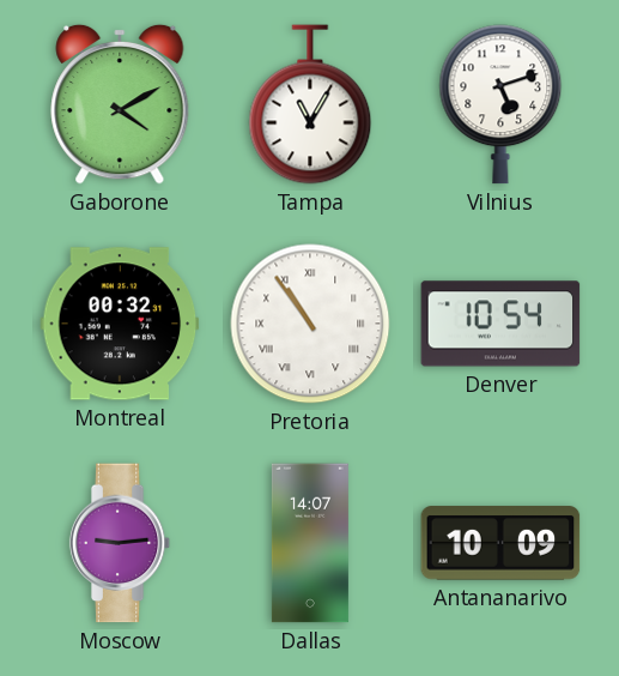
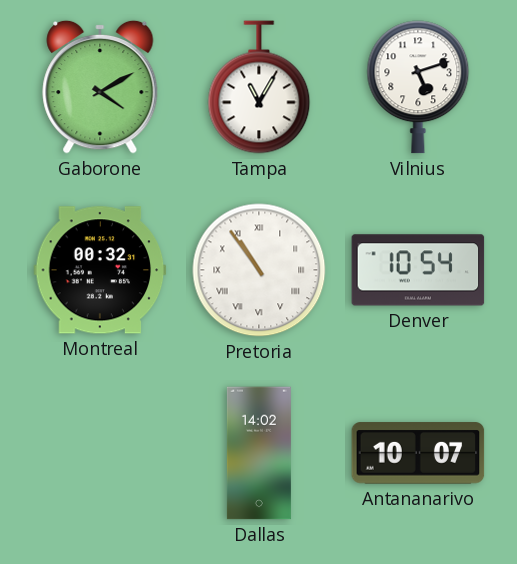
Moscow: 9:14 -> none (120, 543)
Dallas: 14:07 -> 14:02 (259, 453)
Antananarivo: 10:09 -> 10:07 (418, 453)
